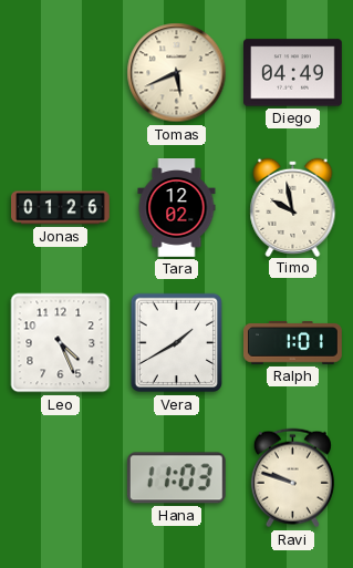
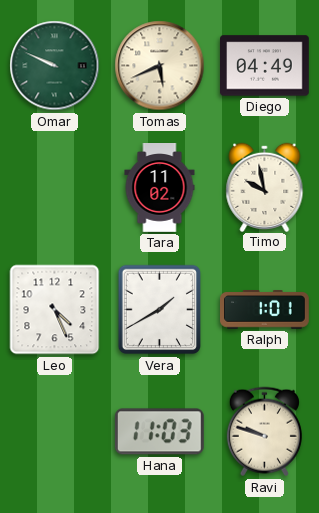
Omar: none -> 9:49 (55, 66)
Jonas: 01:26 -> none (61, 208)
Tara: 12:02 -> 11:02 (160, 188)
